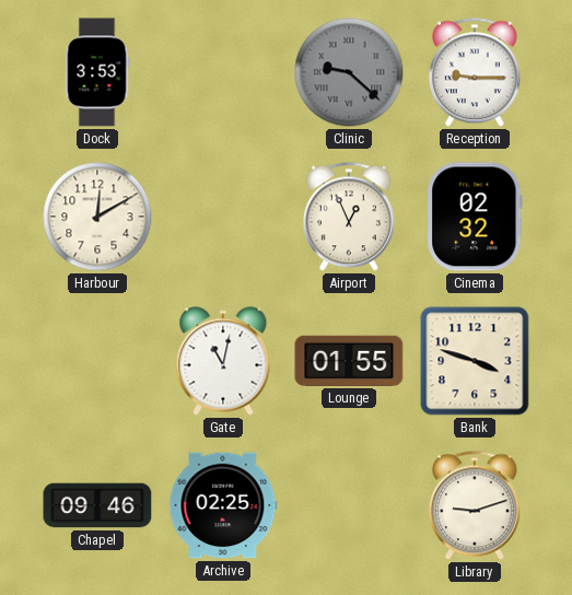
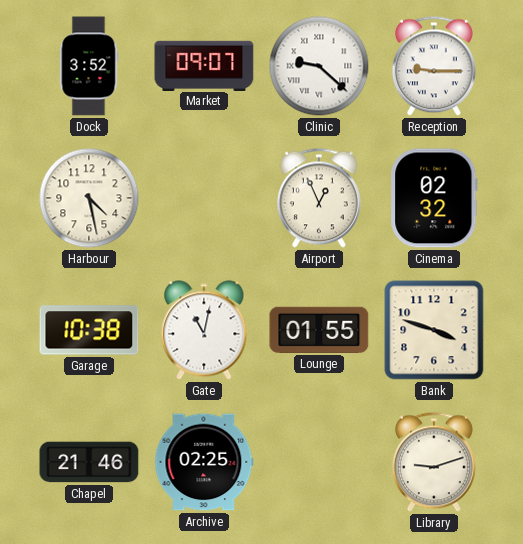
Dock: 3:53 -> 3:52 (89, 66)
Market: none -> 09:07 (204, 65)
Clinic dial: grey -> white (319, 66)
Harbour: 12:10 -> 4:28 (89, 198)
Garage: none -> 10:38 (89, 330)
Chapel: 09:46 -> 21:46 (89, 462)
